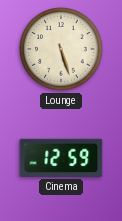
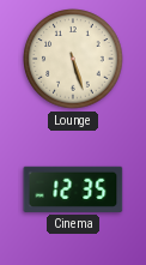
Cinema: 12:59 -> 12:35 (73, 189)
